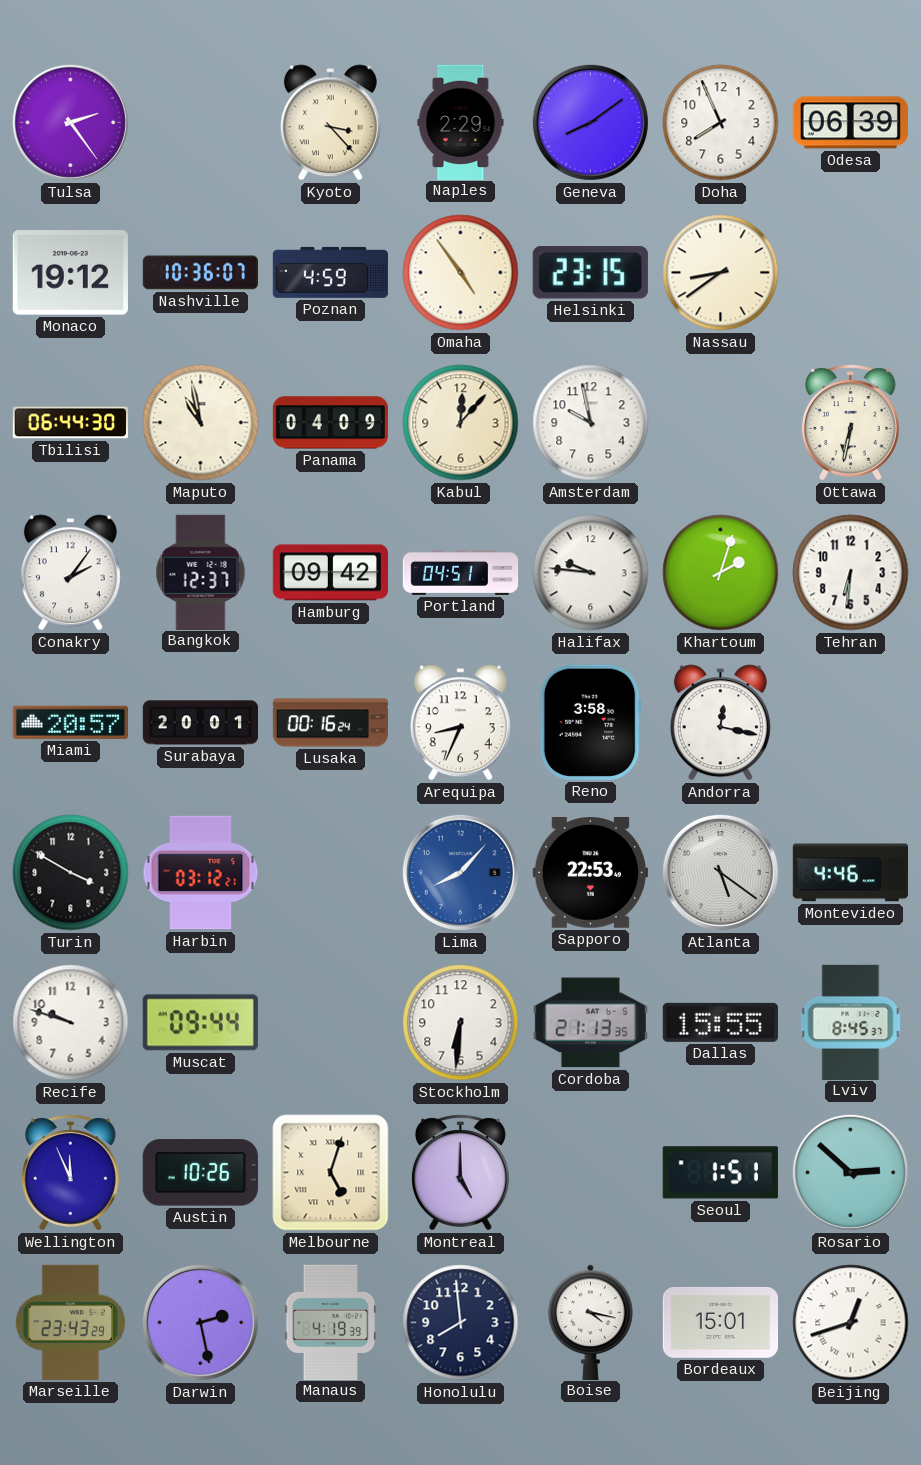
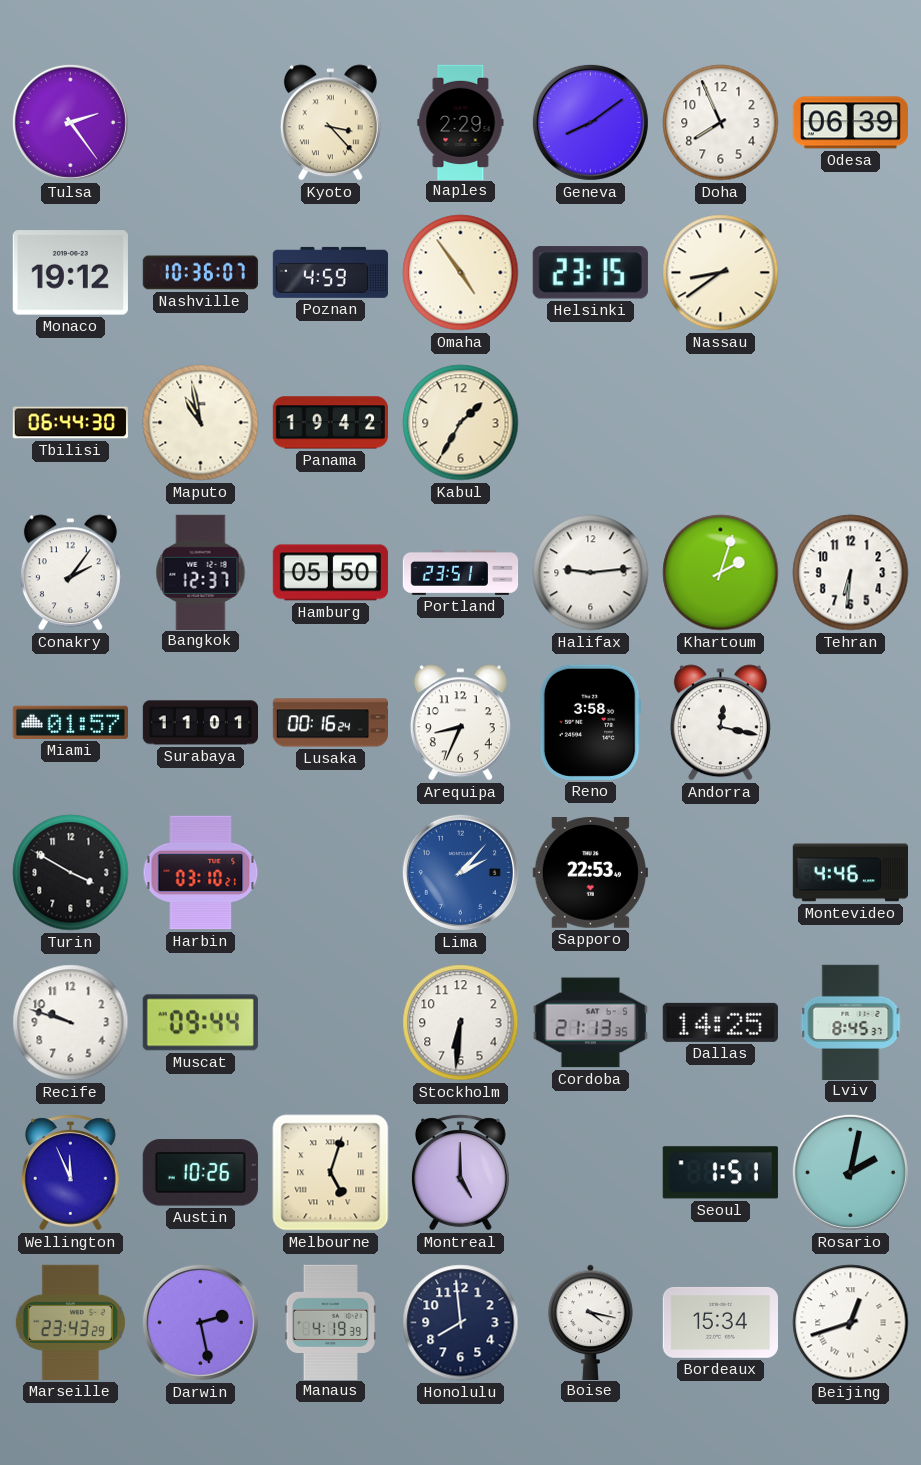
Panama: 04:09 -> 19:42 (330, 423)
Kabul: 12:07 -> 1:35 (461, 423)
Amsterdam: 9:58 -> none (591, 423)
Ottawa: 6:32 -> none (850, 423)
Hamburg: 09:42 -> 05:50 (330, 573)
Portland: 04:51 -> 23:51 (461, 572)
Halifax: 9:46 -> 9:14 (591, 573)
Miami: 20:57 -> 01:57 (70, 722)
Surabaya: 20:01 -> 11:01 (200, 723)
Harbin: 03:12 -> 03:10 (201, 873)
Lima: 8:07 -> 2:07 (460, 872)
Atlanta: 5:21 -> none (720, 872)
Dallas: 15:55 -> 14:25 (720, 1022)
Rosario: 2:52 -> 2:02 (850, 1172)
Bordeaux: 15:01 -> 15:34 (720, 1322)
